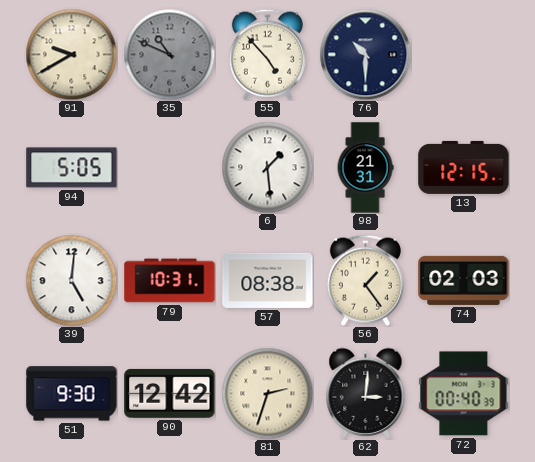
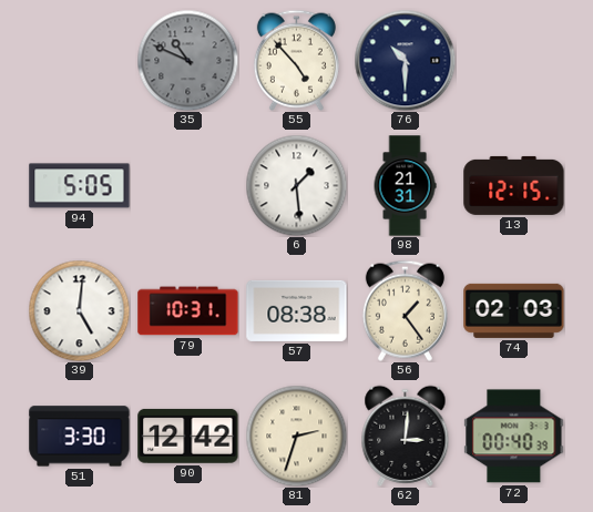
91: 9:40 -> none (71, 54)
51: 9:30 -> 3:30 (80, 437)
